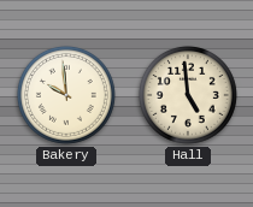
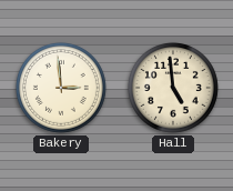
Bakery: 9:59 -> 2:59 (61, 88)
